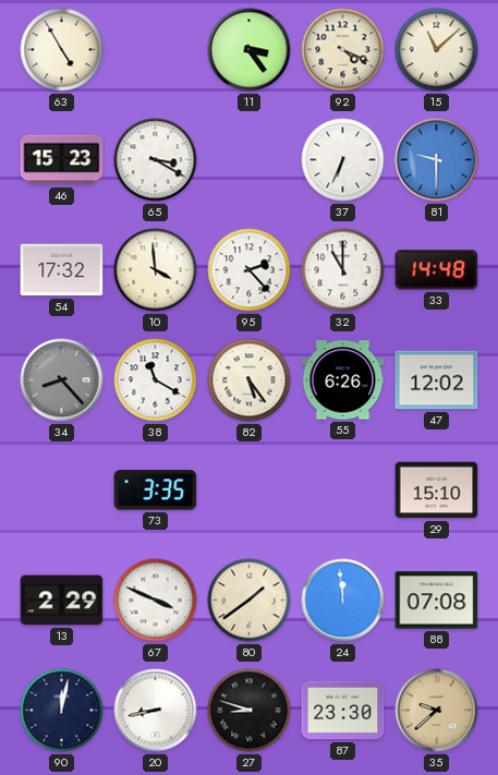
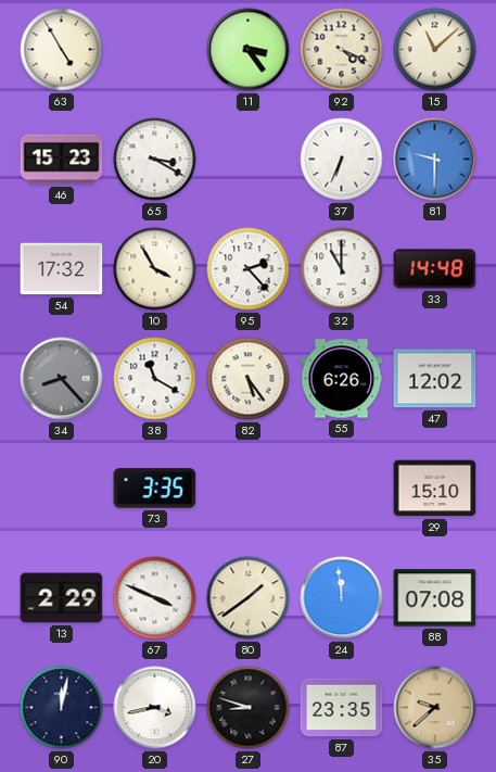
10: 3:59 -> 3:55 (155, 269)
20: 8:43 -> 3:43 (155, 708)
87: 23:30 -> 23:35 (342, 708)
